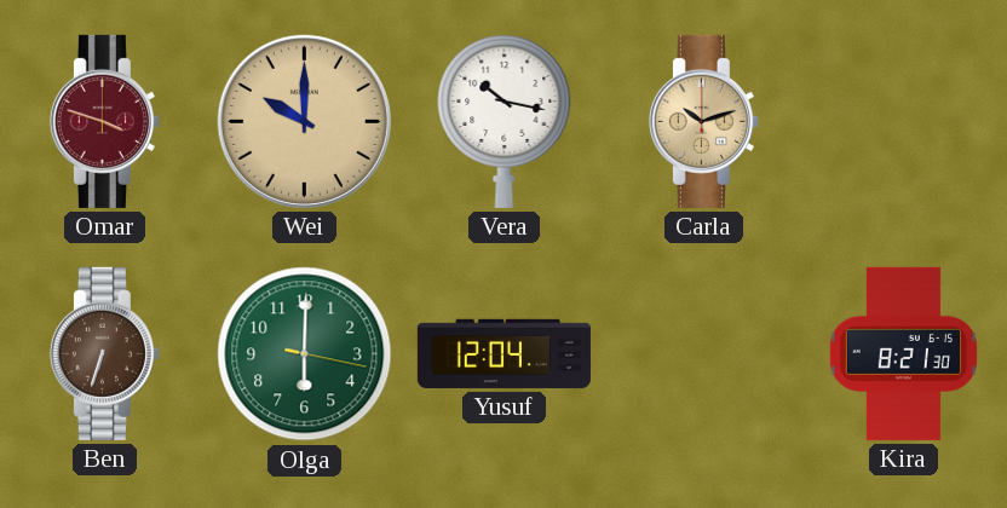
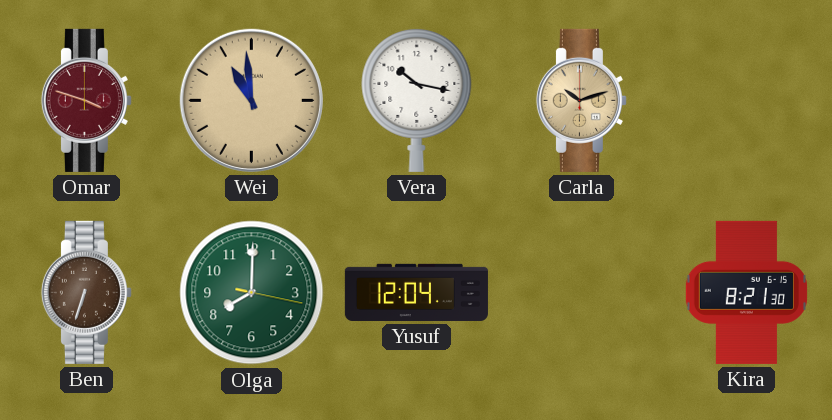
Wei: 10:00 -> 10:59 (251, 100)
Olga: 6:00 -> 8:00 (252, 293)
